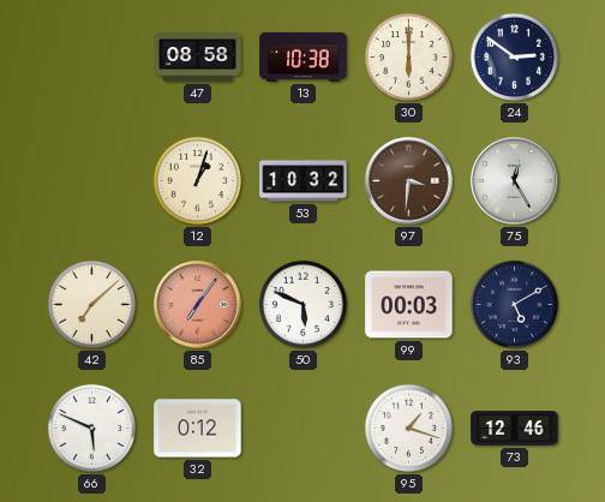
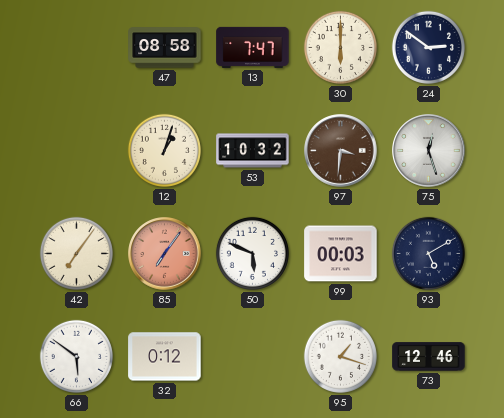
13: 10:38 -> 7:47 (253, 47)
75: 12:25 -> 12:27 (429, 151)
42: 7:08 -> 7:06 (76, 253)
66: 5:49 -> 5:51 (76, 356)
